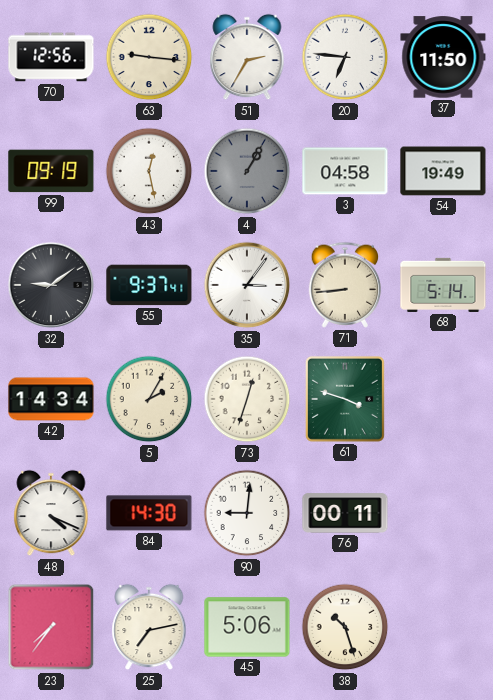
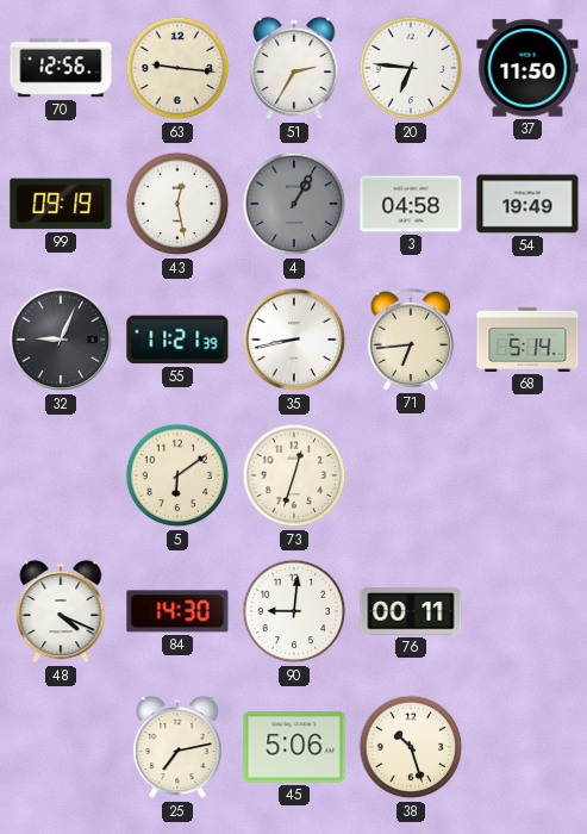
32: 9:09 -> 9:04 (61, 340)
55: 9:37 -> 11:21 (177, 340)
35: 3:06 -> 8:43 (294, 340)
71: 8:44 -> 6:44 (411, 340)
42: 14:34 -> none (51, 399)
5: 2:05 -> 6:09 (177, 475)
61: 3:48 -> none (345, 399)
23: 7:36 -> none (51, 627)
